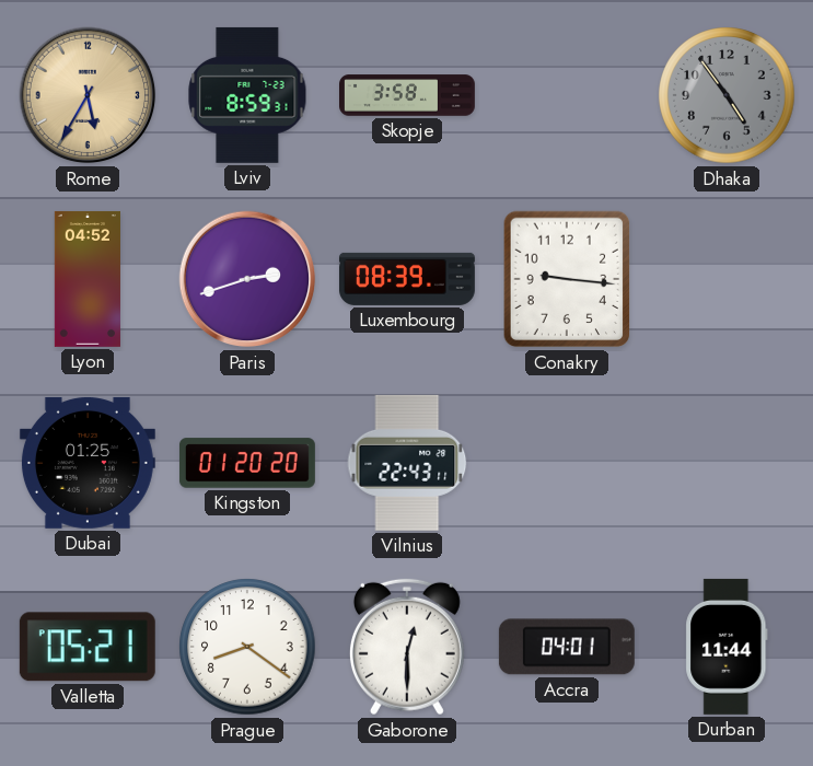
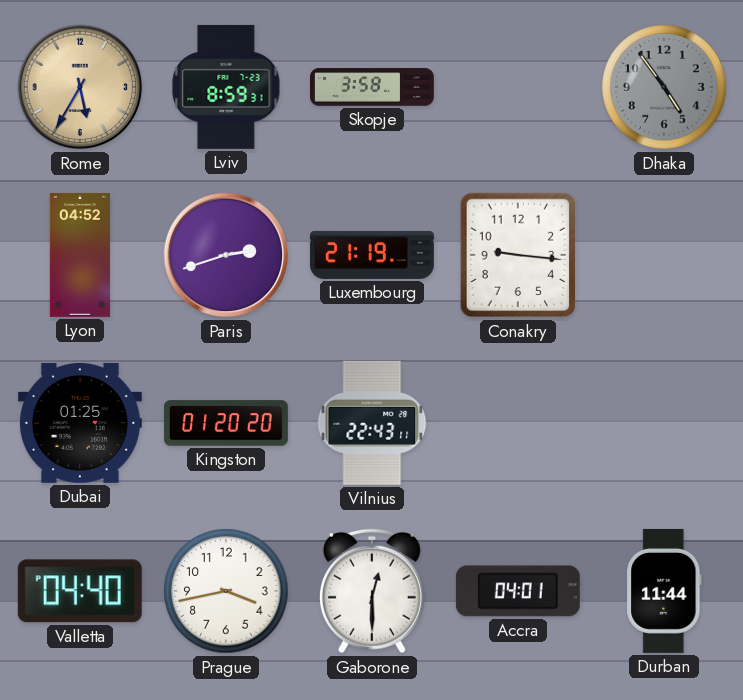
Luxembourg: 08:39 -> 21:19 (372, 255)
Valletta: 05:21 -> 04:40 (80, 591)
Prague: 8:21 -> 3:43 (226, 591)
